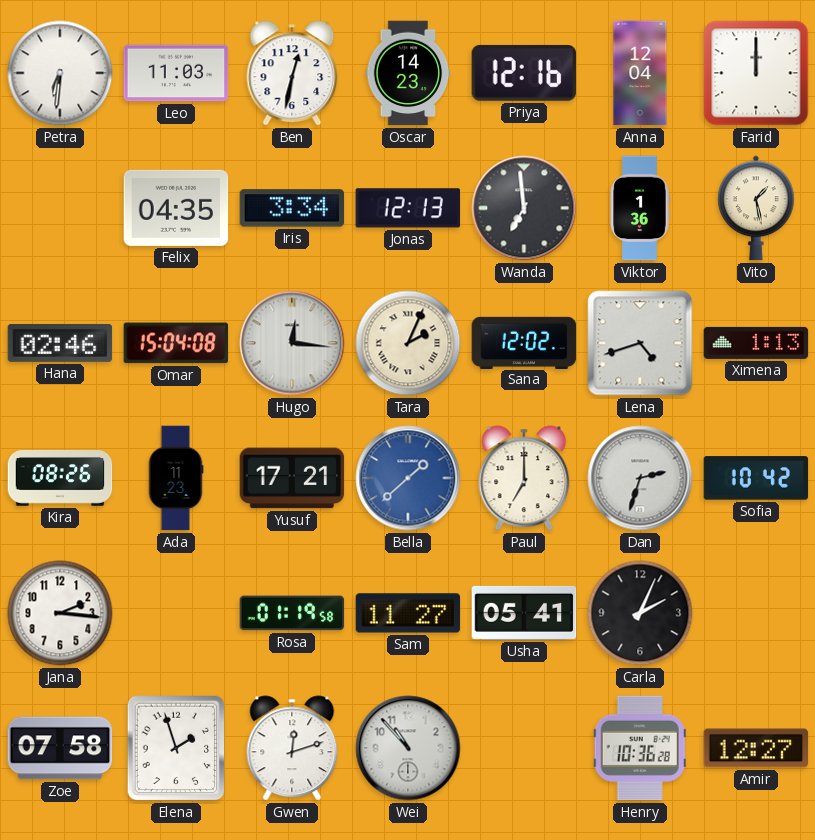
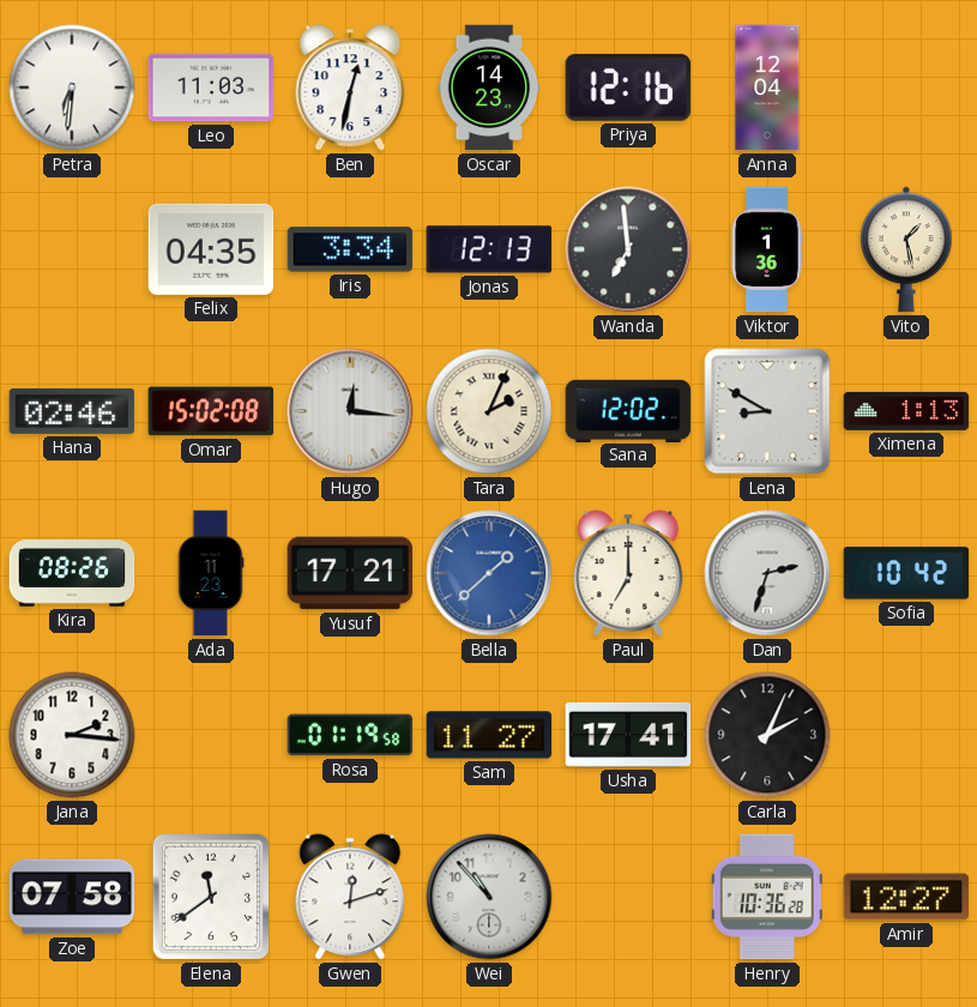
Farid: 12:00 -> none (756, 73)
Omar: 15:04 -> 15:02 (211, 411)
Lena: 4:42 -> 8:50 (767, 411)
Usha: 05:41 -> 17:41 (628, 735)
Elena: 1:57 -> 11:39 (211, 897)
